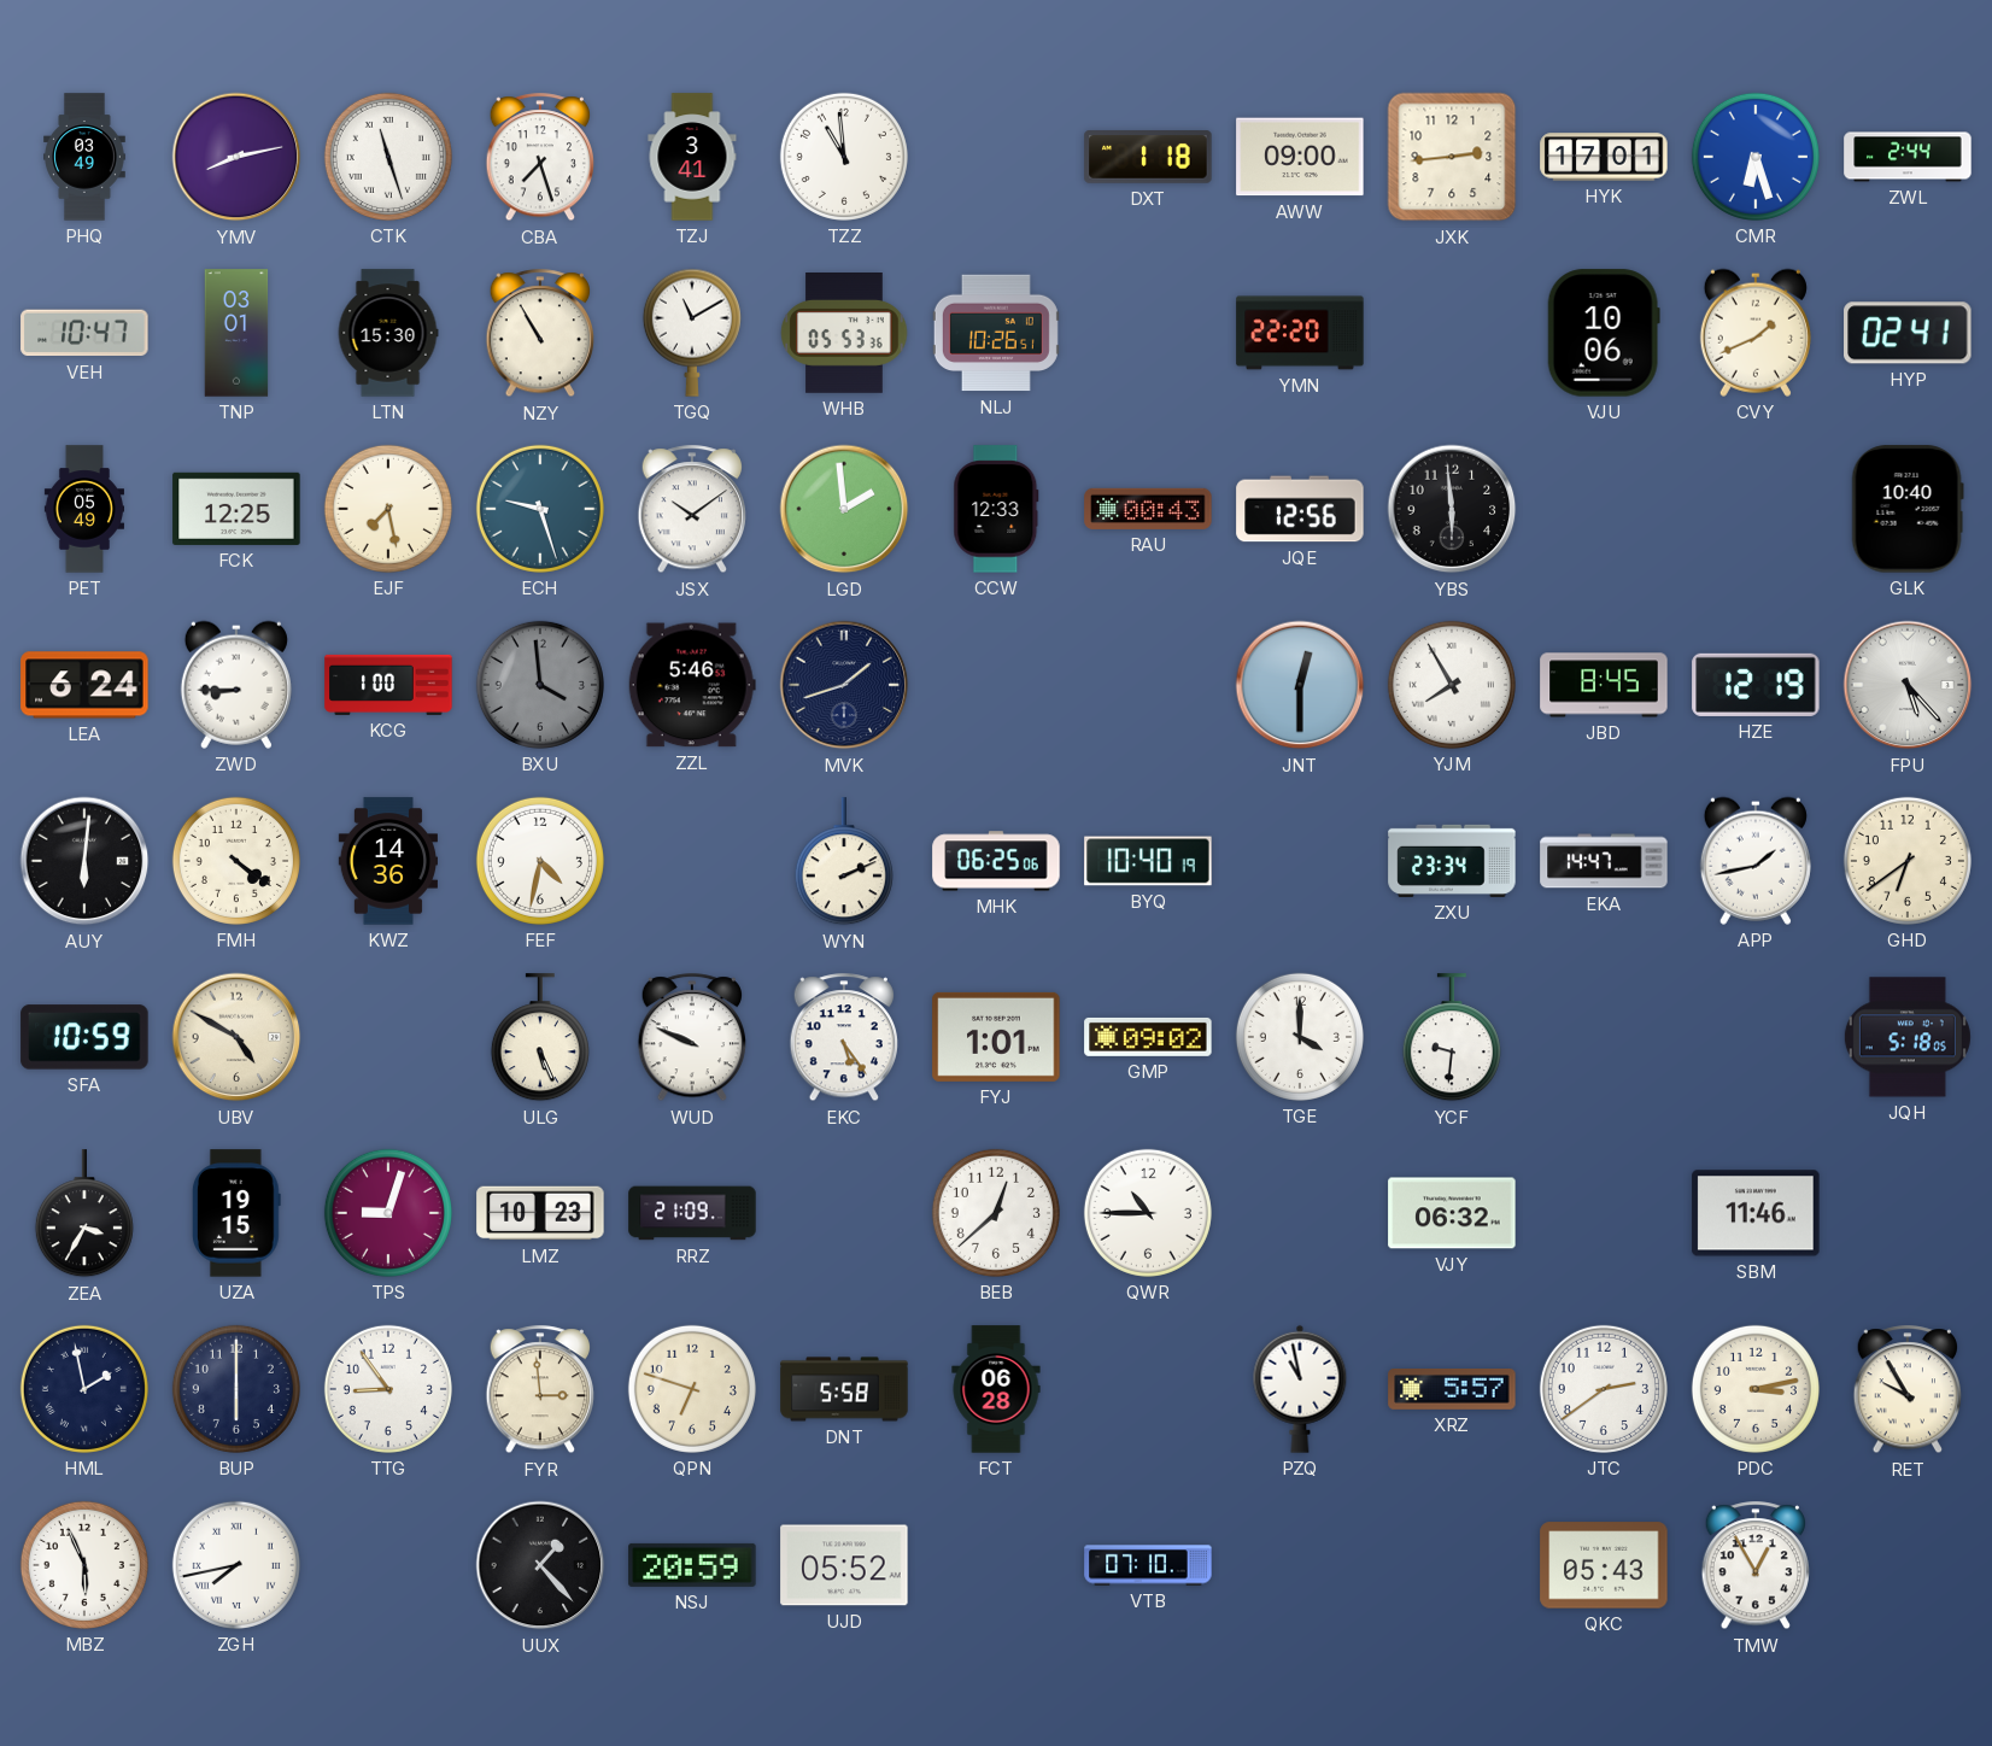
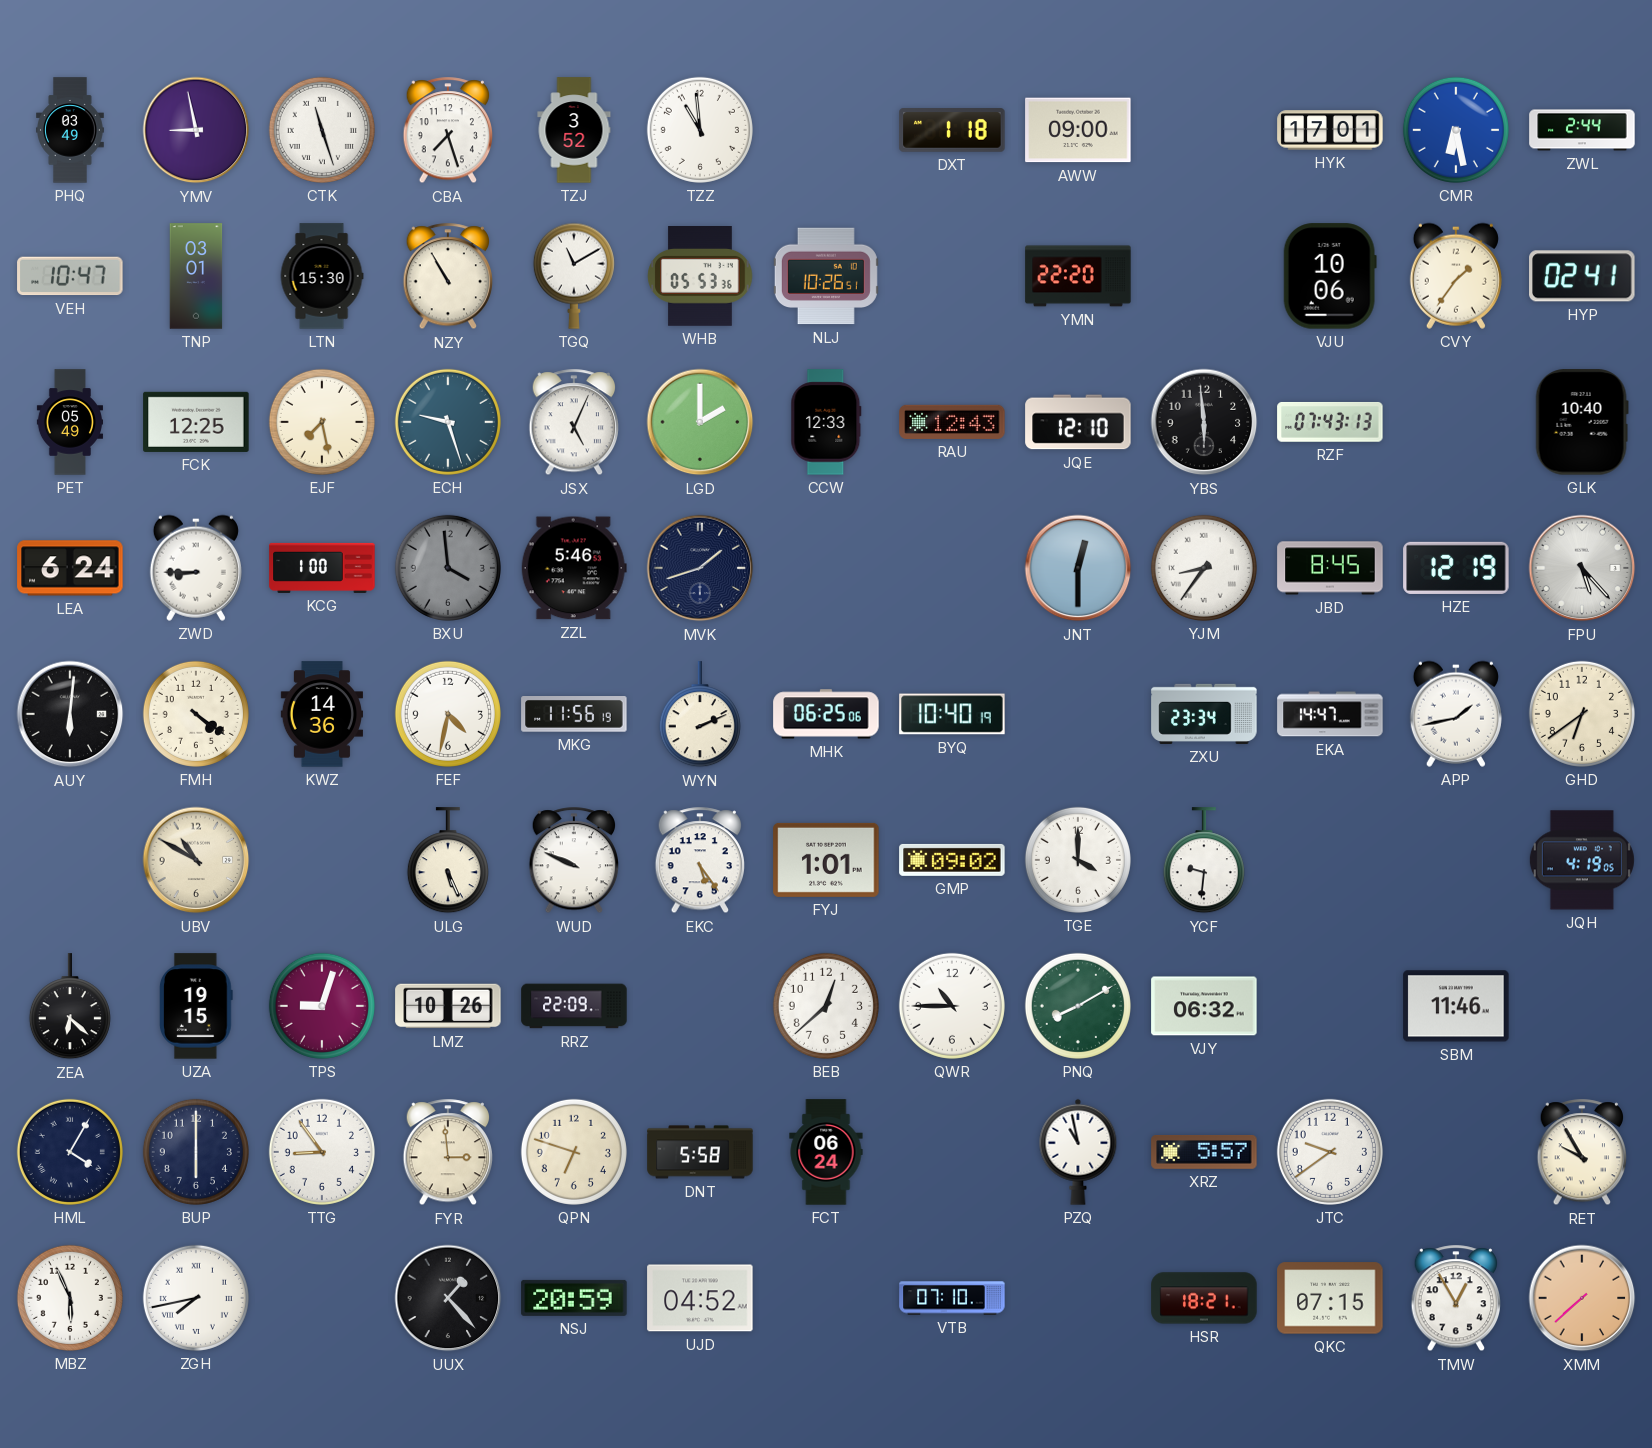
YMV: 8:13 -> 8:58 (196, 130)
TZJ: 3:41 -> 3:52 (574, 130)
JXK: 2:44 -> none (1452, 157)
CMR: 6:27 -> 6:28 (1456, 130)
CVY: 1:41 -> 1:36 (1456, 276)
JSX: 10:09 -> 5:04 (574, 423)
LGD: 1:59 -> 2:00 (700, 422)
RAU: 00:43 -> 12:43 (952, 422)
JQE: 12:56 -> 12:10 (1078, 422)
RZF: none -> 07:43 (1330, 422)
YJM: 7:55 -> 8:36 (1204, 568)
MKG: none -> 11:56 (574, 715)
SFA: 10:59 -> none (84, 1037)
UBV: 4:50 -> 10:50 (196, 860)
JQH: 5:18 -> 4:19 (1582, 860)
ZEA: 3:35 -> 6:22 (70, 1007)
LMZ: 10:23 -> 10:26 (448, 1006)
RRZ: 21:09 -> 22:09 (574, 1006)
PNQ: none -> 8:10 (1078, 1006)
HML: 1:58 -> 4:05 (70, 1152)
FCT: 06:28 -> 06:24 (826, 1152)
JTC: 2:39 -> 9:39 (1330, 1152)
PDC: 3:13 -> none (1756, 1389)
UJD: 05:52 -> 04:52 (700, 1298)
HSR: none -> 18:21 (1204, 1298)
QKC: 05:43 -> 07:15 (1330, 1298)
XMM: none -> 7:38 (1582, 1298)
